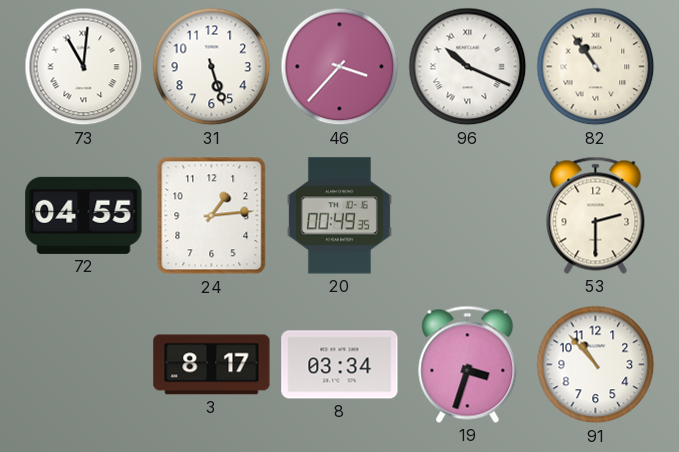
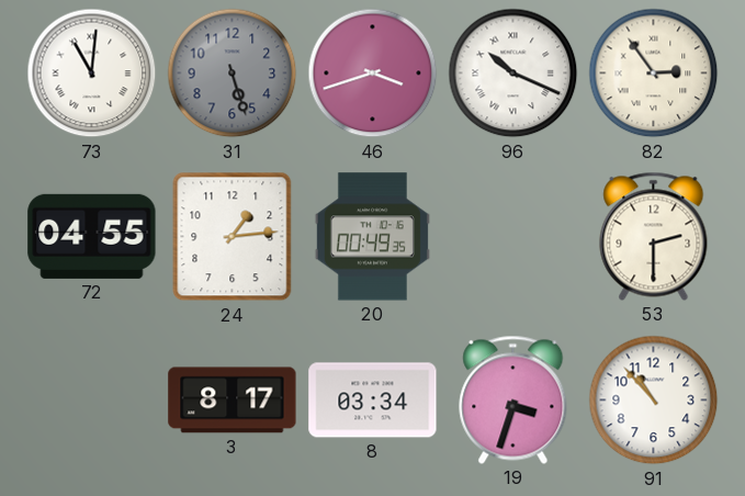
31 dial: white -> grey (233, 74)
46: 3:37 -> 3:42 (373, 74)
82: 10:54 -> 2:54 (654, 74)
